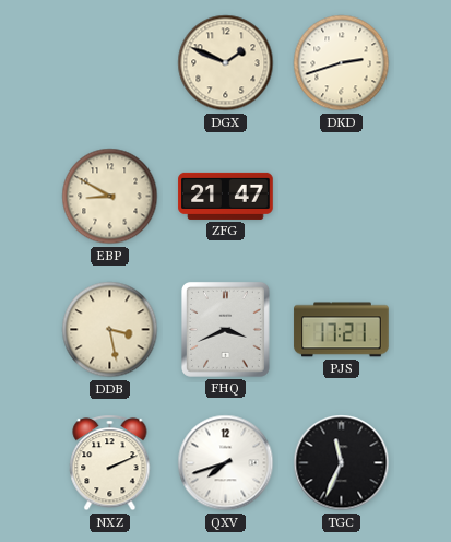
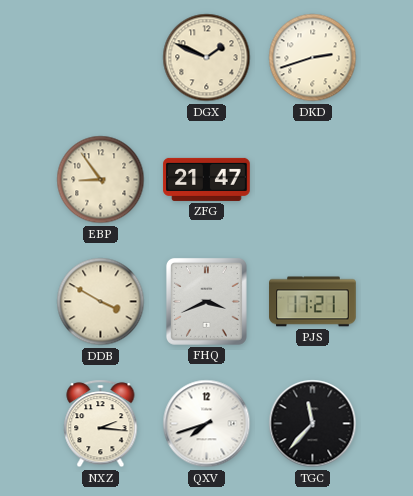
EBP: 8:50 -> 8:54 (101, 180)
DDB: 3:28 -> 3:50 (101, 302)
NXZ: 2:11 -> 2:16 (101, 424)
TGC: 11:34 -> 11:37 (313, 424)
